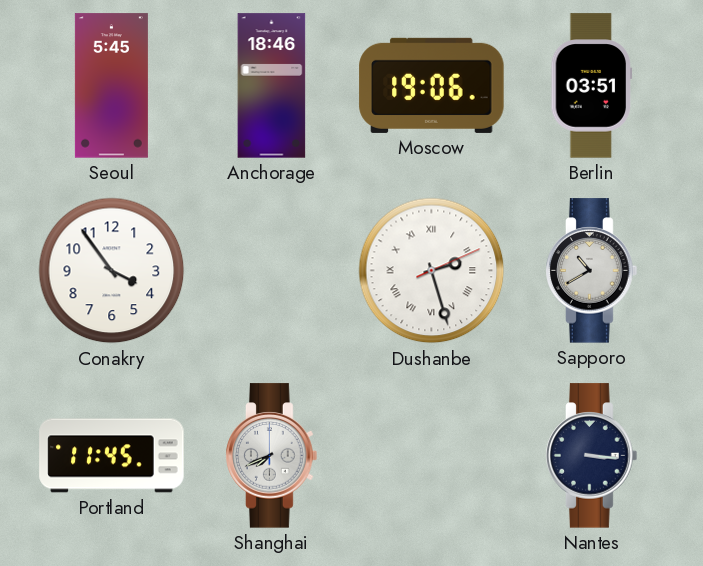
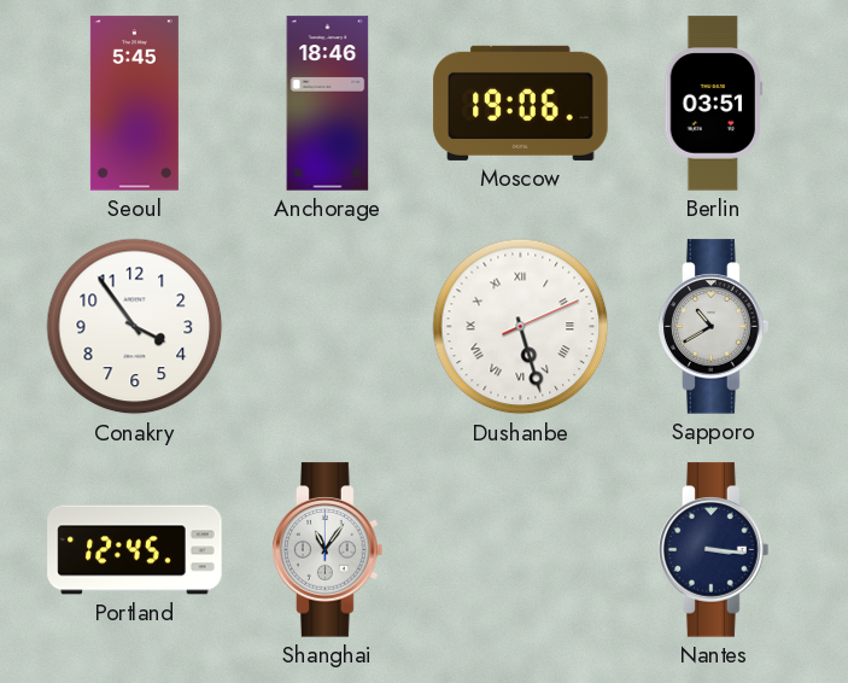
Dushanbe: 2:27 -> 5:27 (521, 327)
Portland: 11:45 -> 12:45 (135, 550)
Shanghai: 7:41 -> 11:06 (328, 550)
